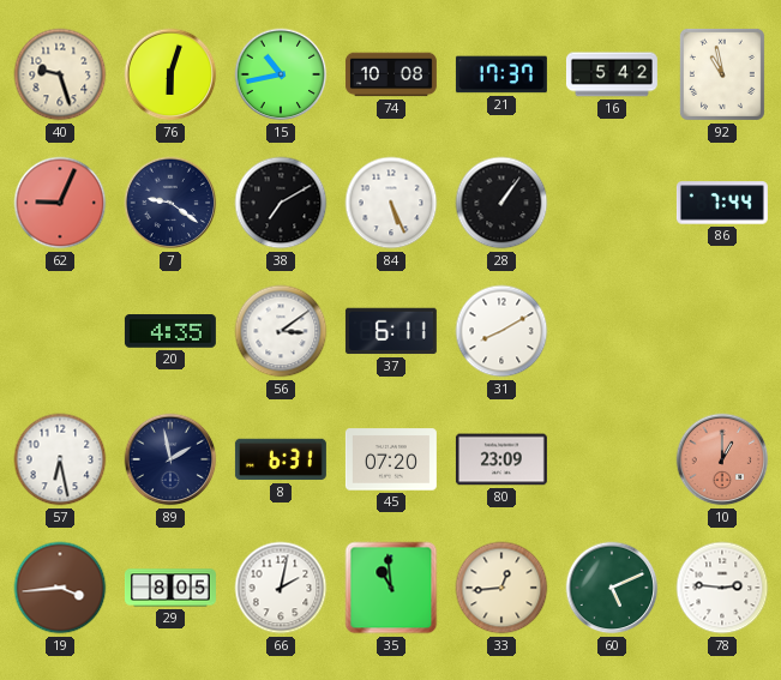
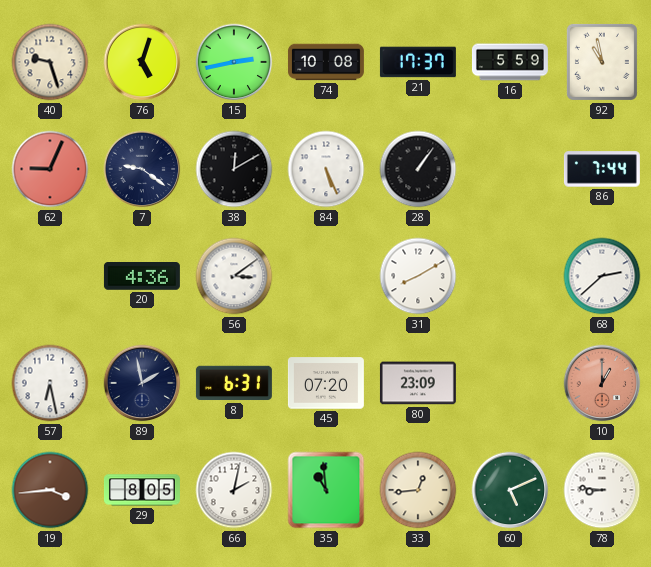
76: 6:03 -> 5:03 (142, 62)
15: 10:43 -> 2:43 (234, 62)
16: 5:42 -> 5:59 (510, 62)
38: 7:10 -> 12:10 (234, 169)
20: 4:35 -> 4:36 (142, 276)
37: 6:11 -> none (391, 331)
68: none -> 2:38 (602, 276)
78: 2:46 -> 8:46 (602, 490)
